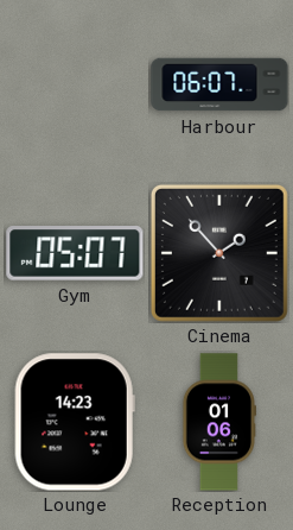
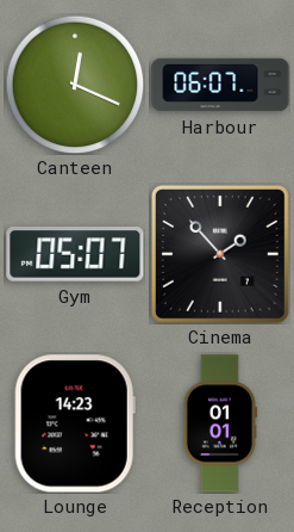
Canteen: none -> 12:19 (75, 85)
Reception: 01:06 -> 01:01 (219, 423)
